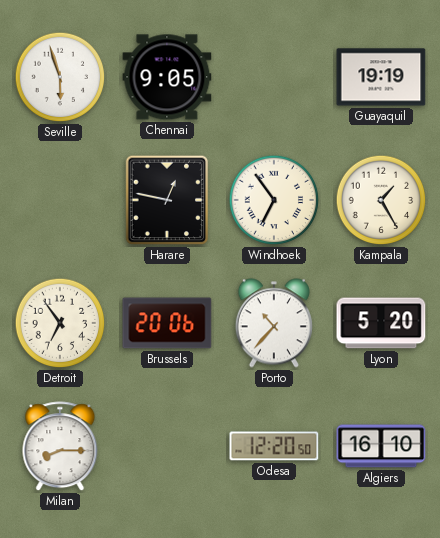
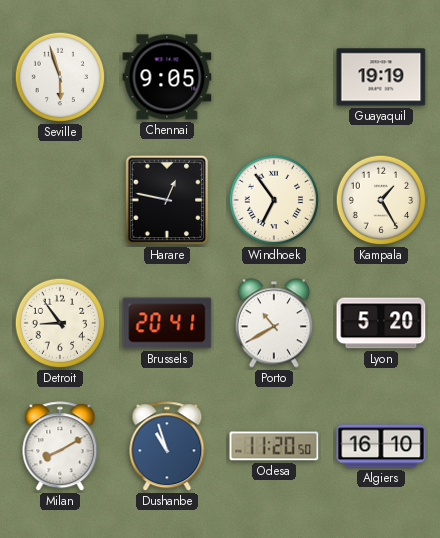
Detroit: 6:54 -> 8:54 (60, 323)
Brussels: 20:06 -> 20:41 (167, 323)
Porto: 10:37 -> 10:40 (274, 323)
Milan: 8:15 -> 8:10 (60, 447)
Dushanbe: none -> 10:57 (167, 447)
Odesa: 12:20 -> 11:20 (274, 446)
